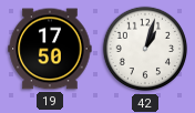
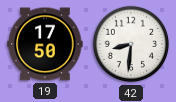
42: 1:03 -> 8:31 (131, 44)
